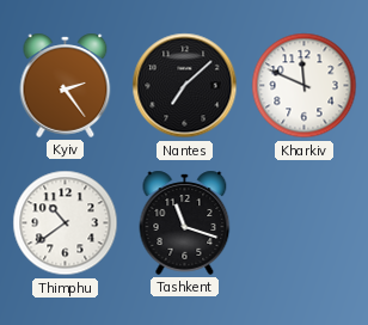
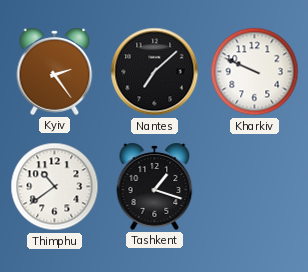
Kharkiv: 11:49 -> 9:49 (255, 72)
Tashkent: 11:18 -> 1:18 (155, 186)
